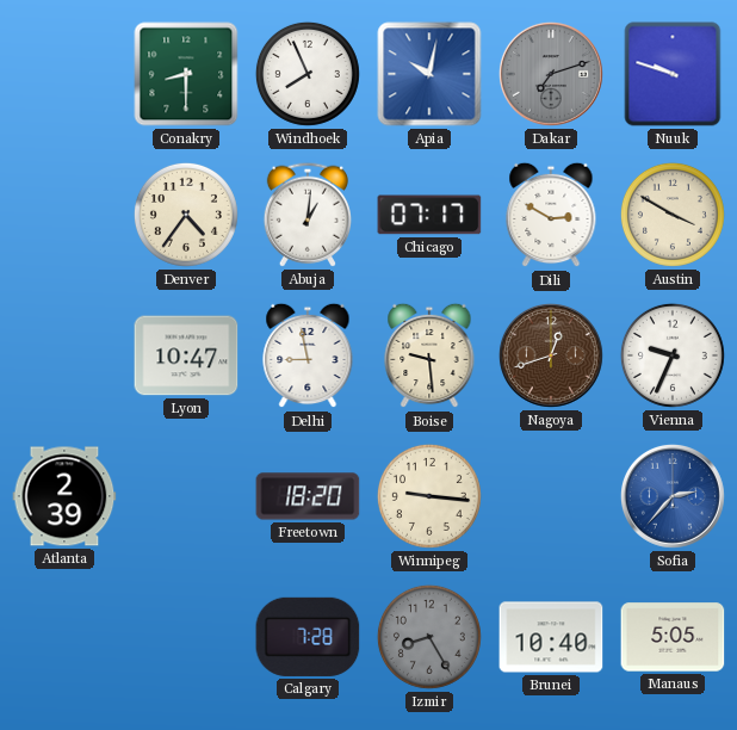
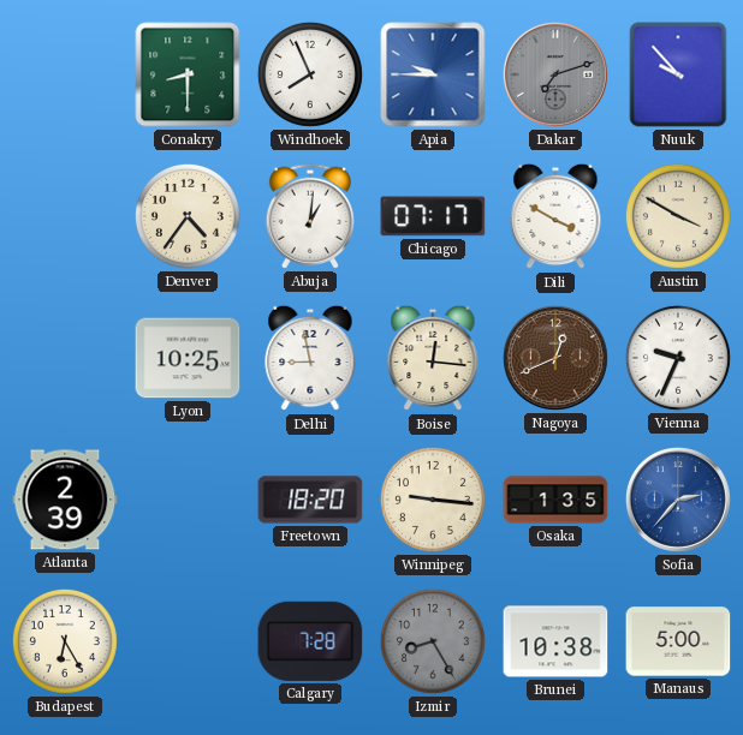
Apia: 10:02 -> 9:45 (433, 74)
Nuuk: 9:48 -> 9:53 (678, 74)
Dili: 2:50 -> 3:50 (555, 216)
Lyon: 10:47 -> 10:25 (188, 358)
Boise: 9:29 -> 12:16 (433, 358)
Nagoya: 12:42 -> 12:41 (555, 358)
Osaka: none -> 1:35 (555, 500)
Budapest: none -> 6:25 (65, 641)
Brunei: 10:40 -> 10:38 (555, 641)
Manaus: 5:05 -> 5:00 (678, 641)
